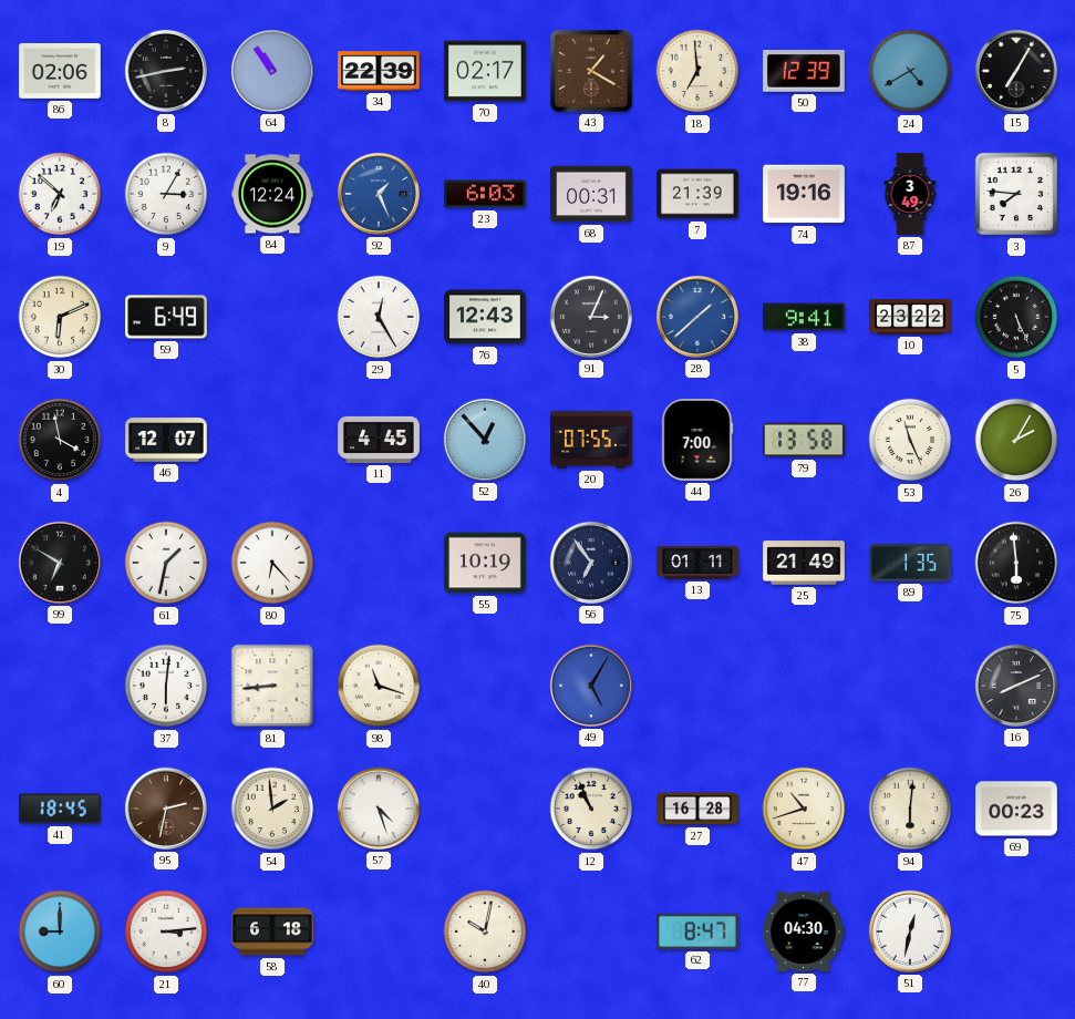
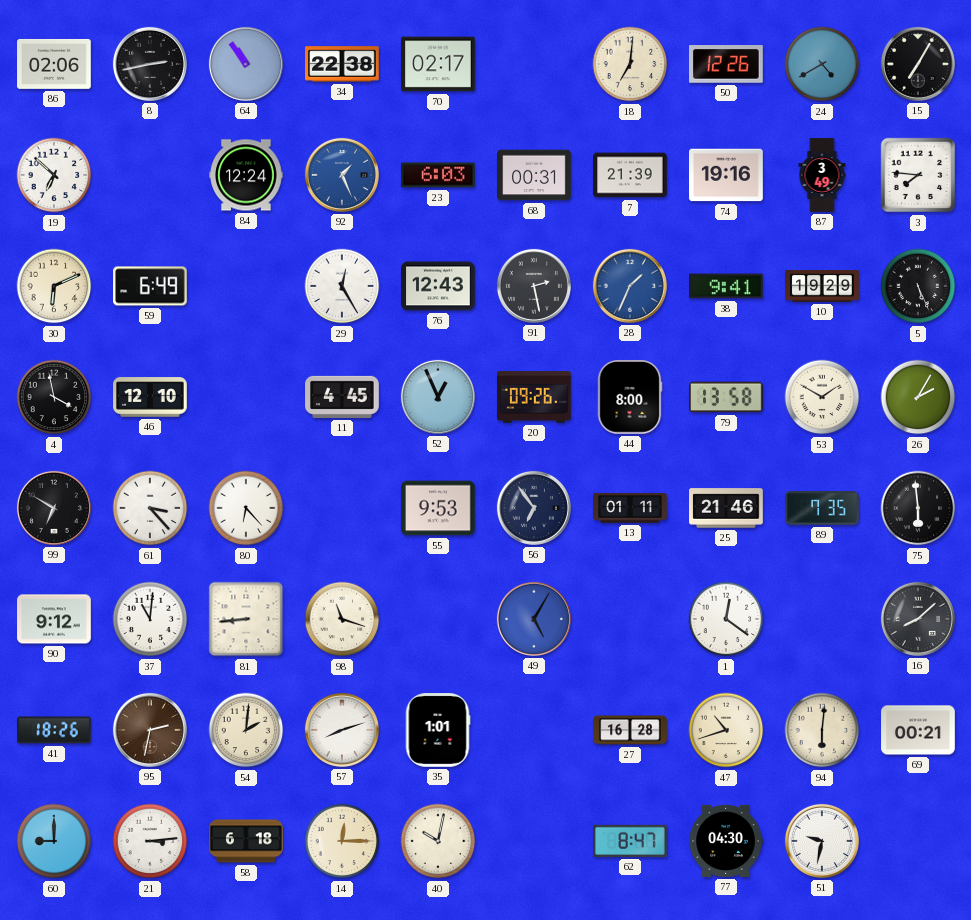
34: 22:39 -> 22:38 (342, 64)
43: 1:20 -> none (591, 71)
18: 6:59 -> 7:01 (630, 64)
50: 12:39 -> 12:26 (727, 64)
9: 3:05 -> none (166, 194)
91: 3:04 -> 2:28 (534, 286)
28: 1:38 -> 1:34 (630, 286)
10: 23:22 -> 19:29 (822, 286)
46: 12:07 -> 12:10 (150, 397)
52: 12:53 -> 12:56 (438, 397)
20: 07:55 -> 09:26 (534, 397)
44: 7:00 -> 8:00 (630, 397)
53: 11:26 -> 1:50 (822, 397)
61: 1:32 -> 3:23 (150, 508)
55: 10:19 -> 9:53 (438, 508)
25: 21:49 -> 21:46 (726, 508)
89: 1:35 -> 7:35 (822, 508)
90: none -> 9:12 (54, 619)
37: 6:01 -> 11:01 (150, 619)
1: none -> 12:21 (726, 619)
16: 8:11 -> 8:08 (918, 619)
41: 18:45 -> 18:26 (54, 730)
54: 1:59 -> 2:01 (246, 730)
57: 4:27 -> 8:12 (342, 730)
35: none -> 1:01 (438, 730)
12: 10:56 -> none (591, 809)
69: 00:23 -> 00:21 (918, 730)
14: none -> 12:15 (342, 841)
51: 12:32 -> 9:32 (822, 841)
